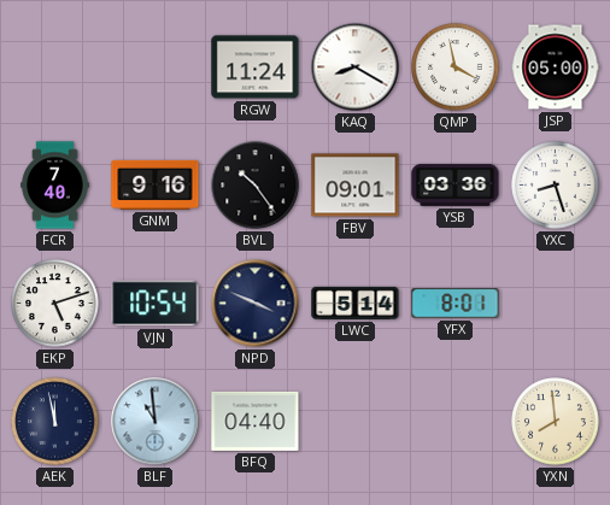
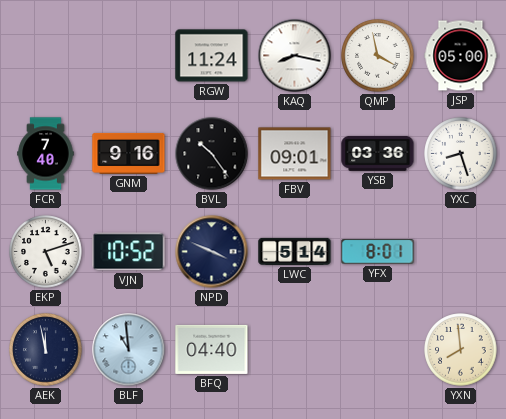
KAQ: 8:20 -> 8:17 (295, 56)
VJN: 10:54 -> 10:52 (129, 252)
